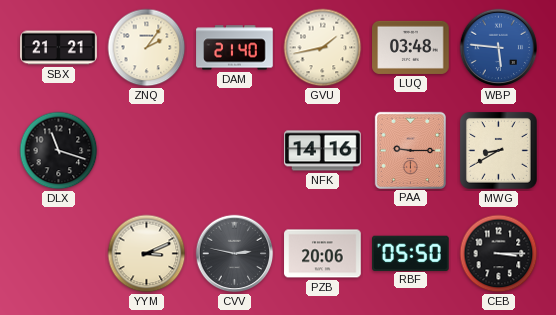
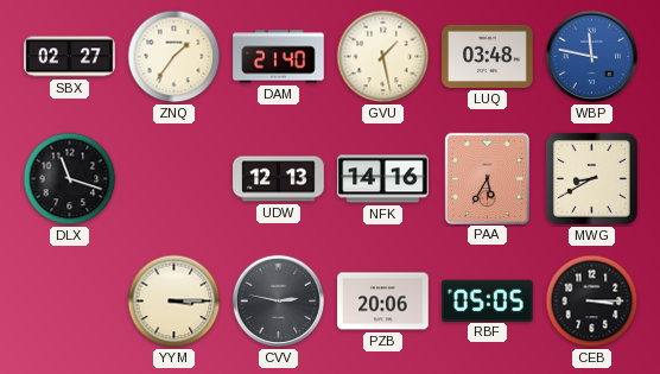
SBX: 21:21 -> 02:27 (70, 57)
ZNQ: 2:06 -> 1:36 (174, 57)
GVU: 1:43 -> 1:28 (383, 57)
WBP: 5:46 -> 11:47 (592, 57)
UDW: none -> 12:13 (279, 179)
PAA: 9:15 -> 5:35 (487, 178)
YYM: 3:11 -> 3:15 (174, 302)
RBF: 05:50 -> 05:05 (488, 300)
